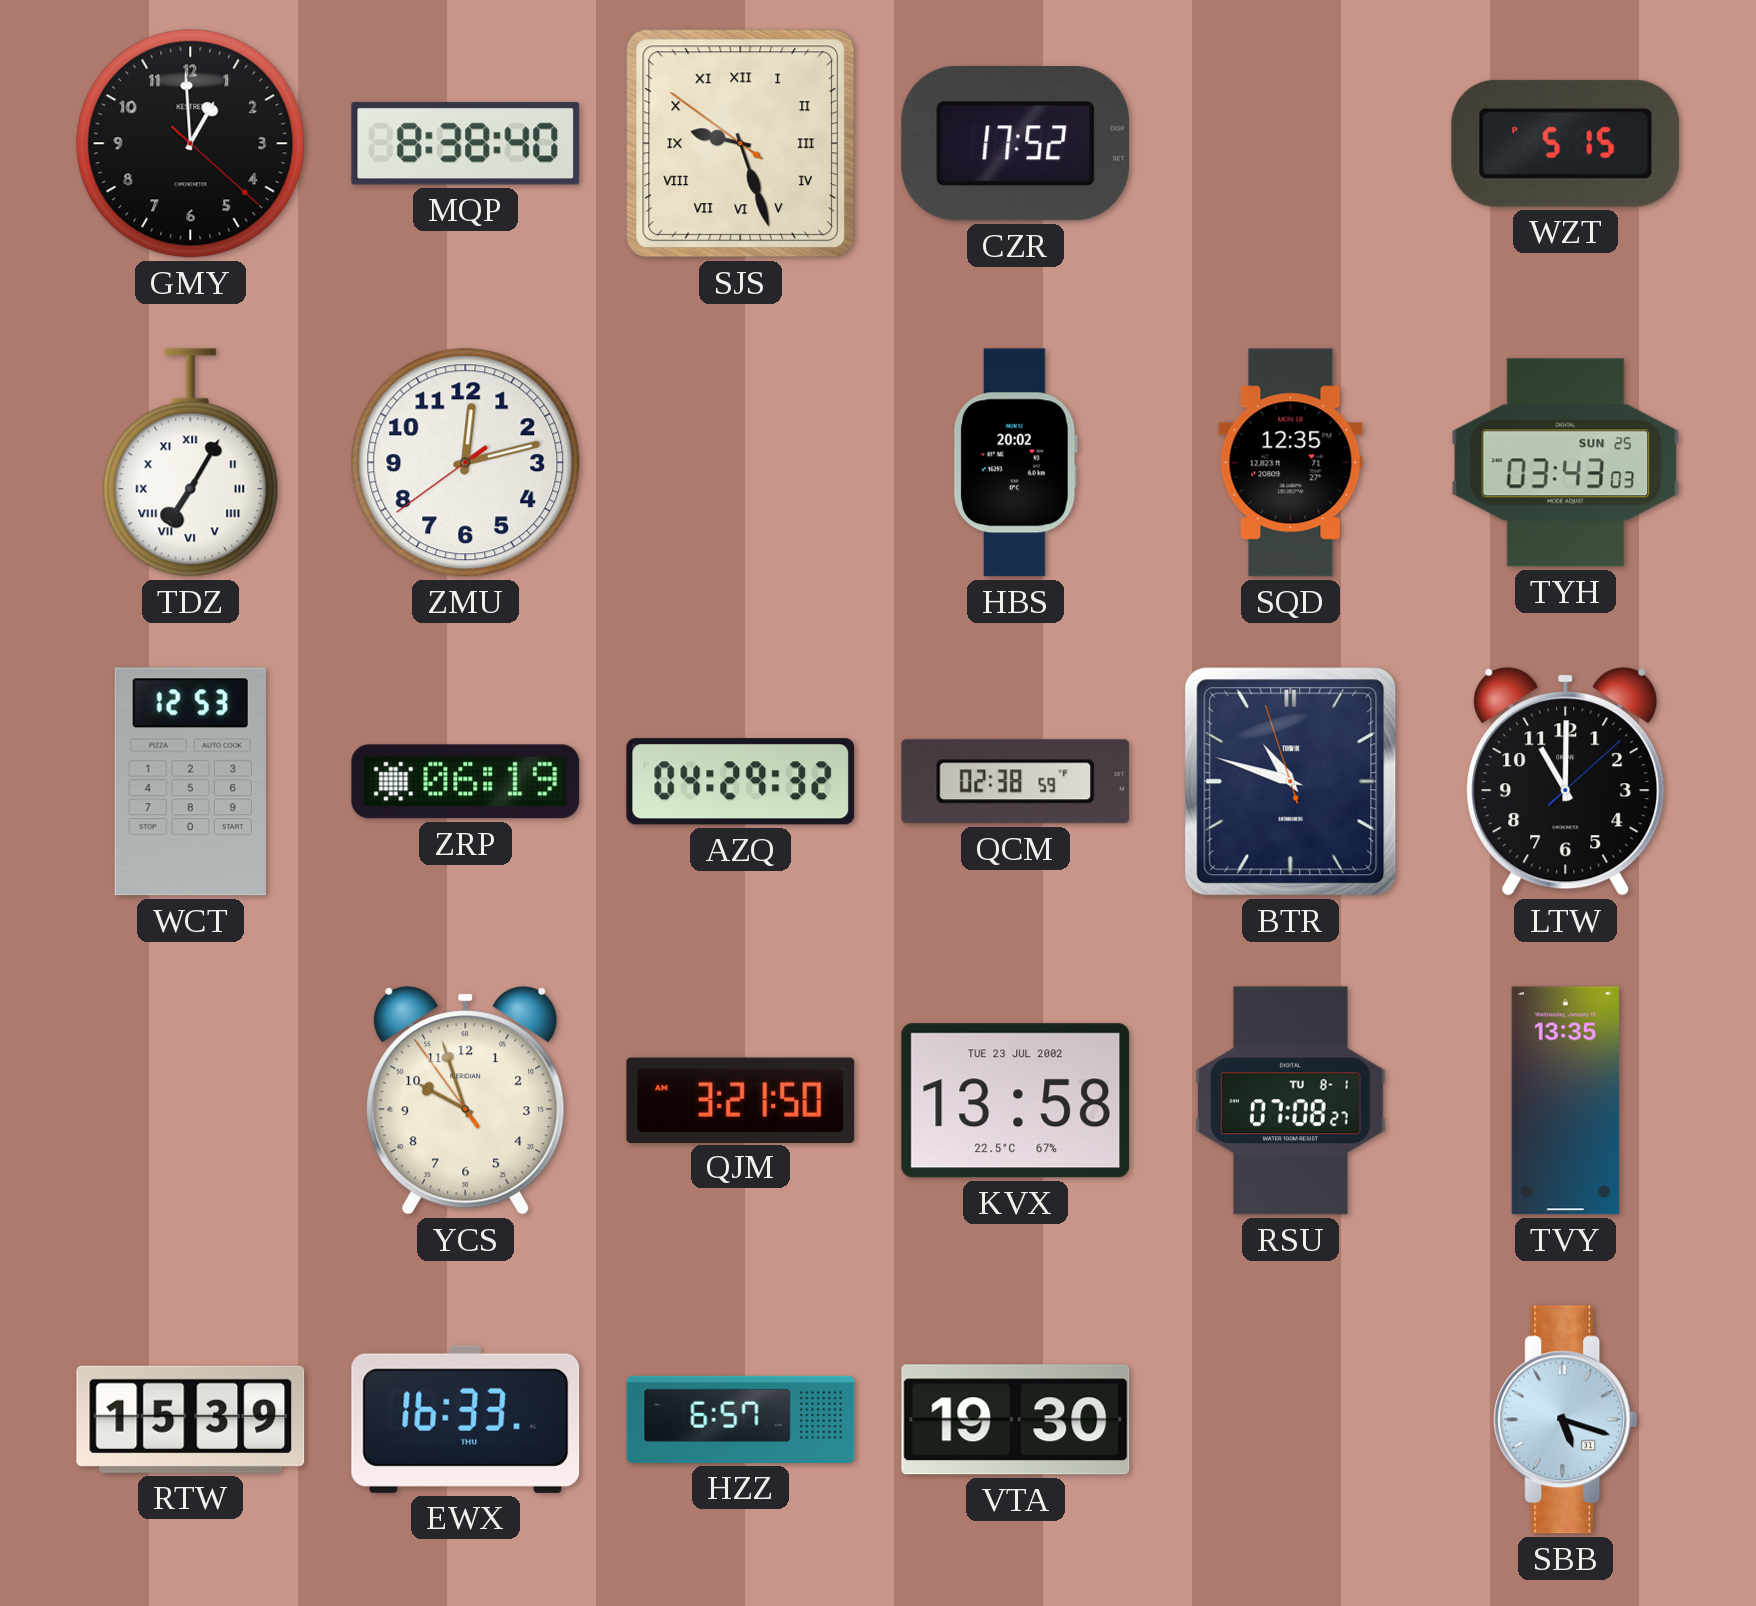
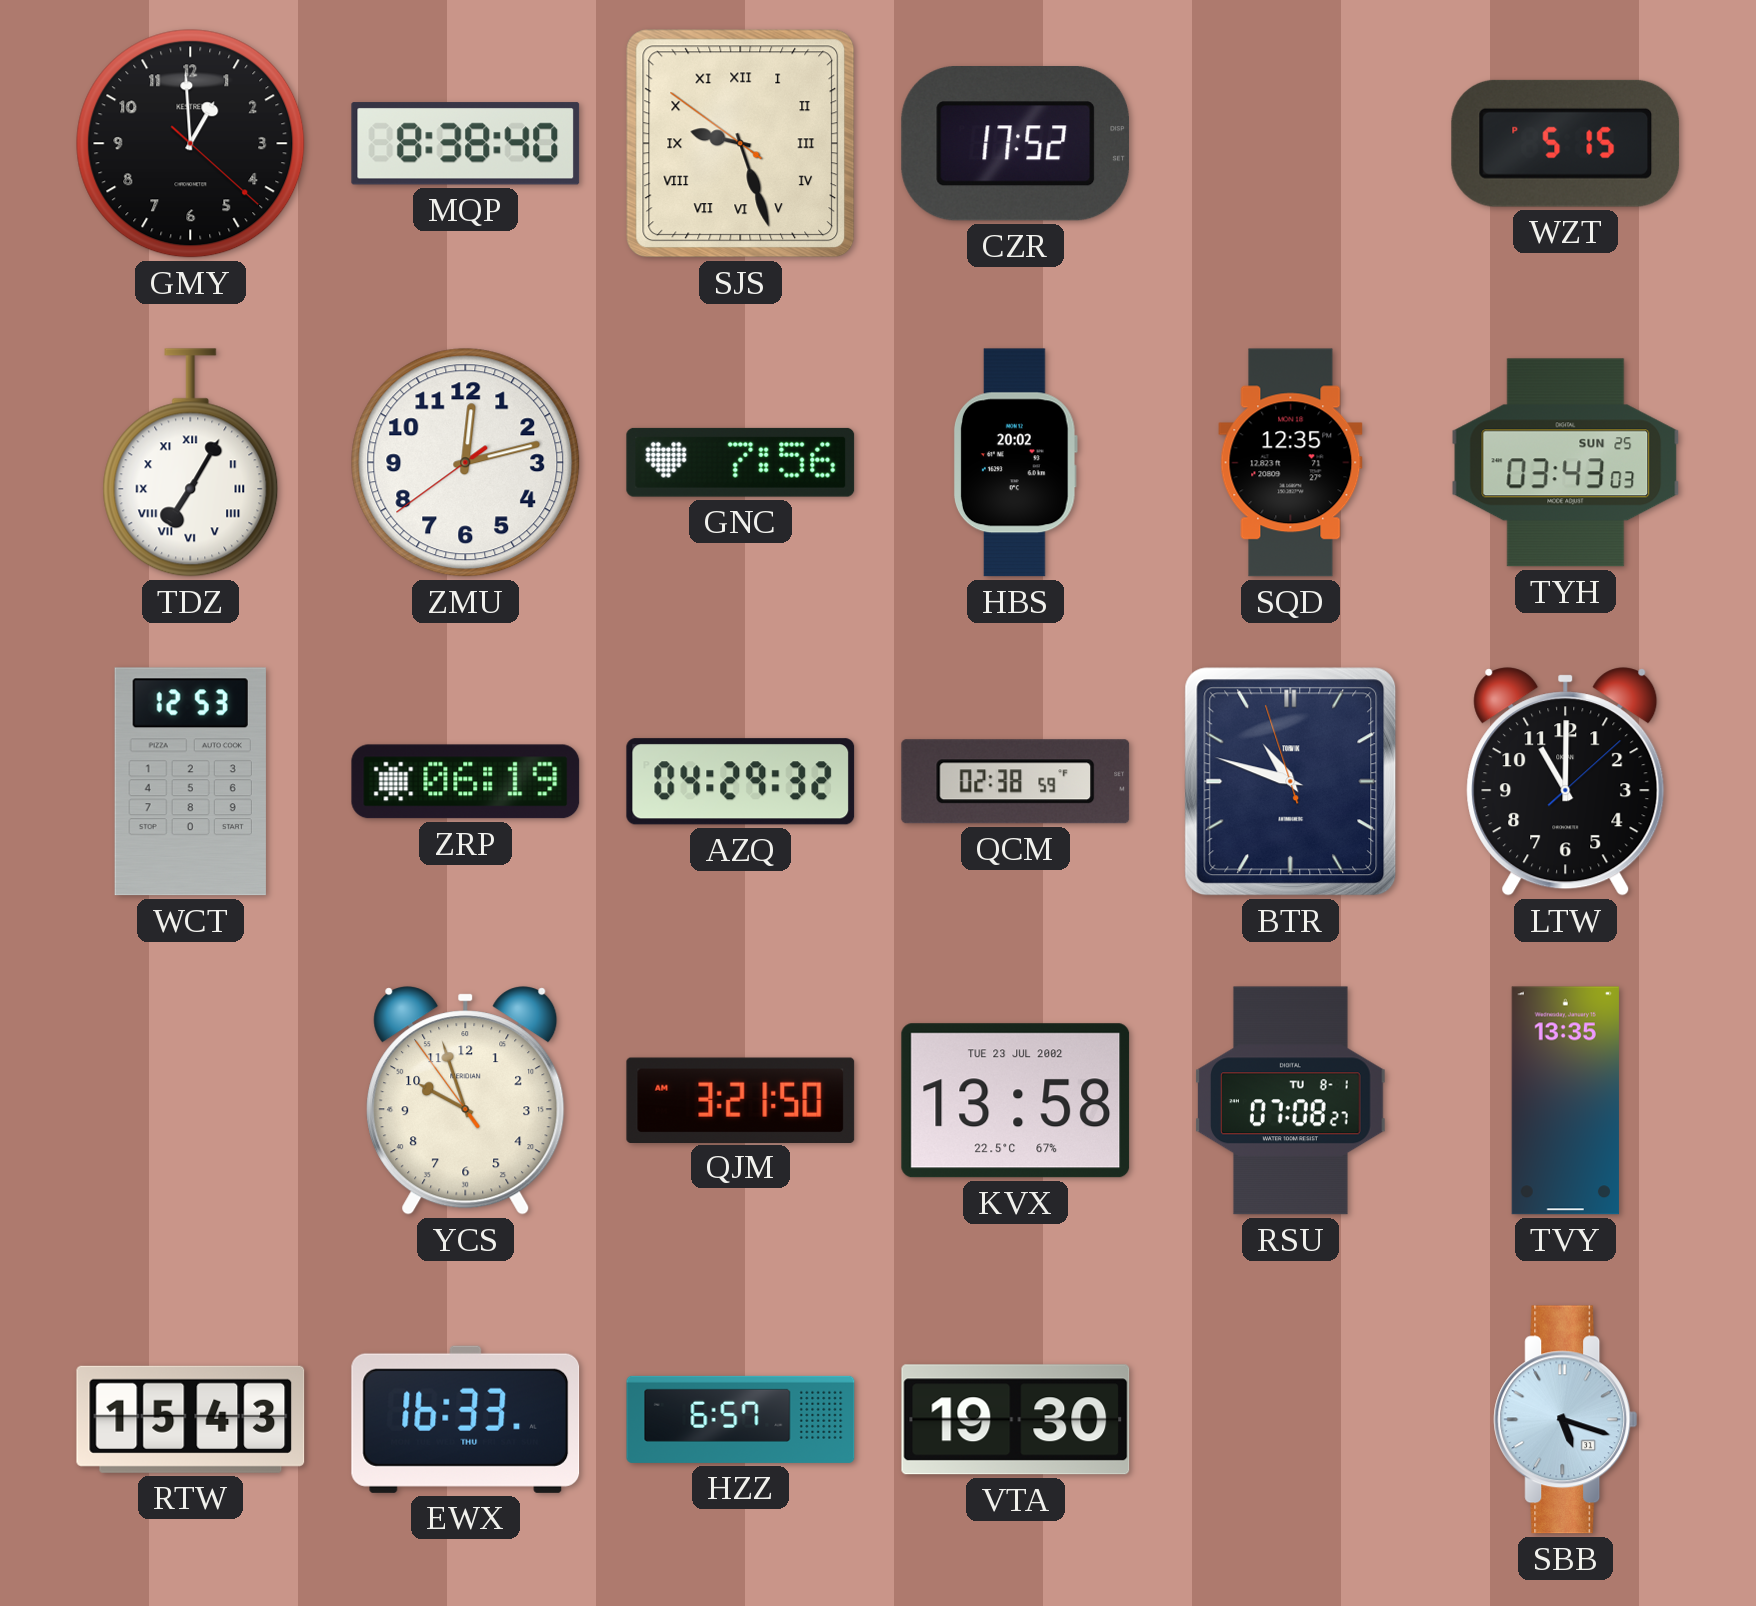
GNC: none -> 7:56 (741, 462)
RTW: 15:39 -> 15:43 (191, 1419)
